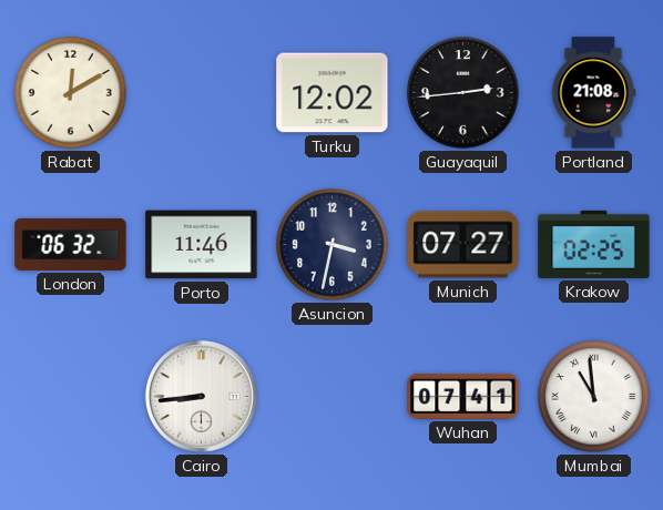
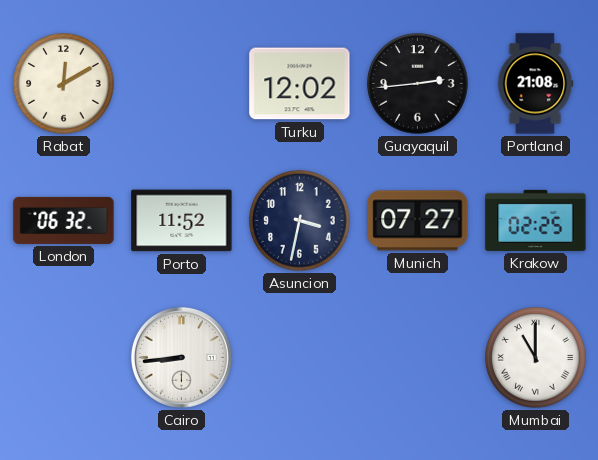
Porto: 11:46 -> 11:52 (182, 221)
Wuhan: 07:41 -> none (463, 396)
Mumbai: 10:59 -> 11:00 (536, 358)
